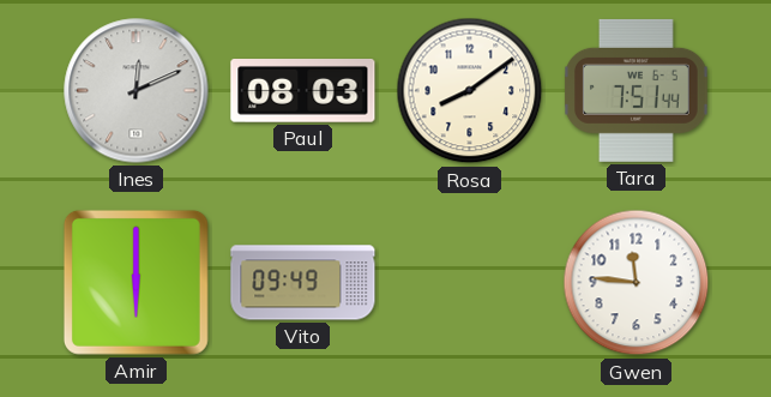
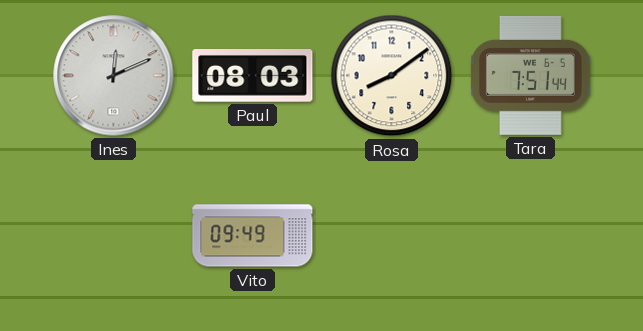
Amir: 6:00 -> none (135, 282)
Gwen: 11:46 -> none (637, 283)
